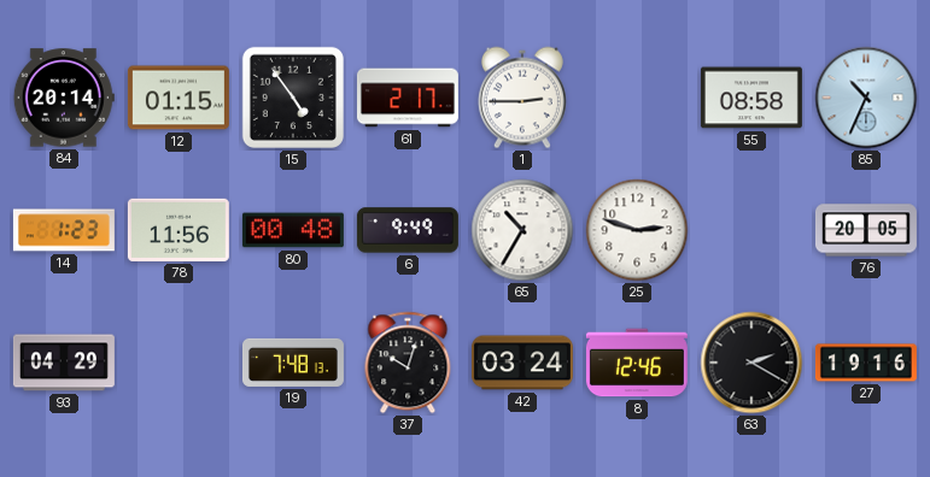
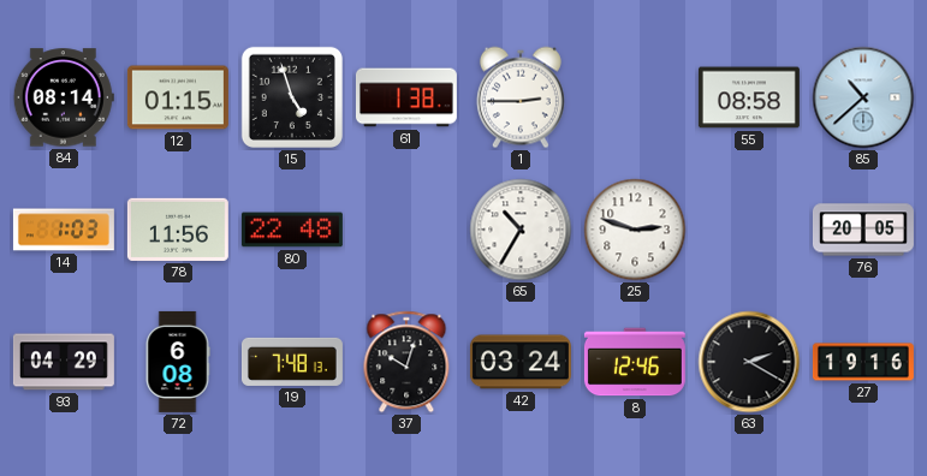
84: 20:14 -> 08:14 (64, 97)
15: 4:54 -> 4:57 (292, 97)
61: 2:17 -> 1:38 (406, 97)
85: 10:34 -> 10:38 (863, 97)
14: 1:23 -> 1:03 (64, 230)
80: 00:48 -> 22:48 (292, 230)
6: 9:49 -> none (408, 230)
72: none -> 6:08 (178, 362)
